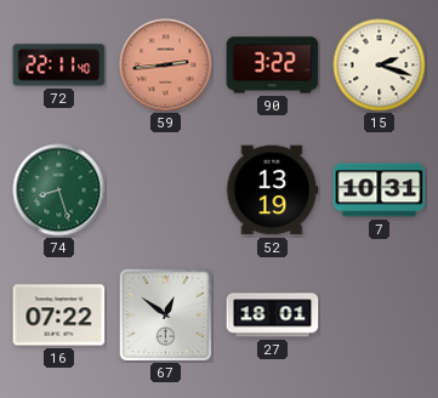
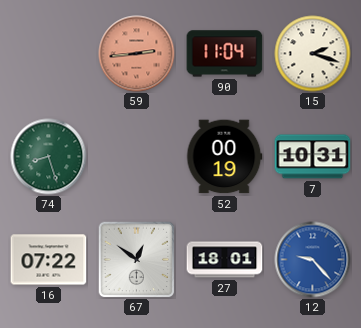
72: 22:11 -> none (59, 66)
90: 3:22 -> 11:04 (225, 54)
52: 13:19 -> 00:19 (224, 157)
12: none -> 9:23 (313, 260)
